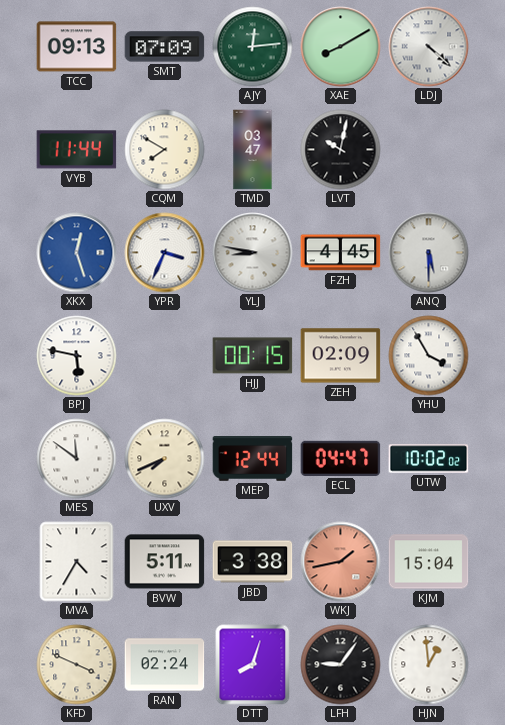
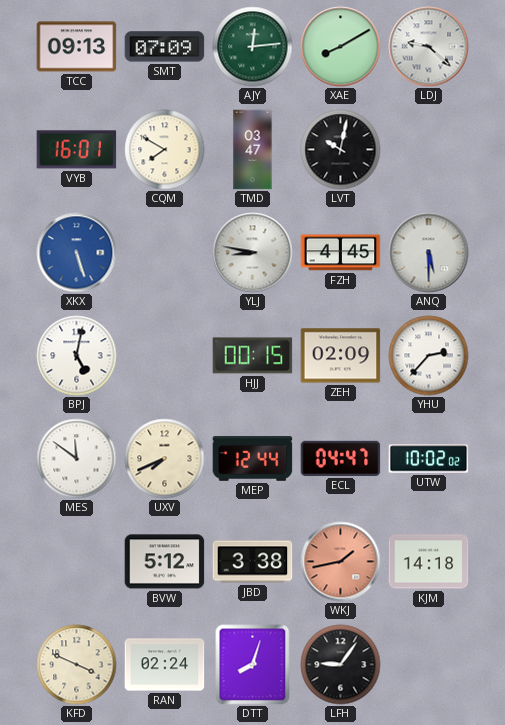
LDJ: 4:22 -> 9:22 (429, 47)
VYB: 11:44 -> 16:01 (77, 150)
XKX: 12:27 -> 5:27 (77, 253)
YPR: 3:34 -> none (165, 253)
BPJ: 5:47 -> 5:02 (77, 356)
YHU: 3:55 -> 2:37 (429, 356)
MVA: 4:35 -> none (77, 562)
BVW: 5:11 -> 5:12 (165, 562)
KJM: 15:04 -> 14:18 (429, 562)
HJN: 12:59 -> none (429, 665)
